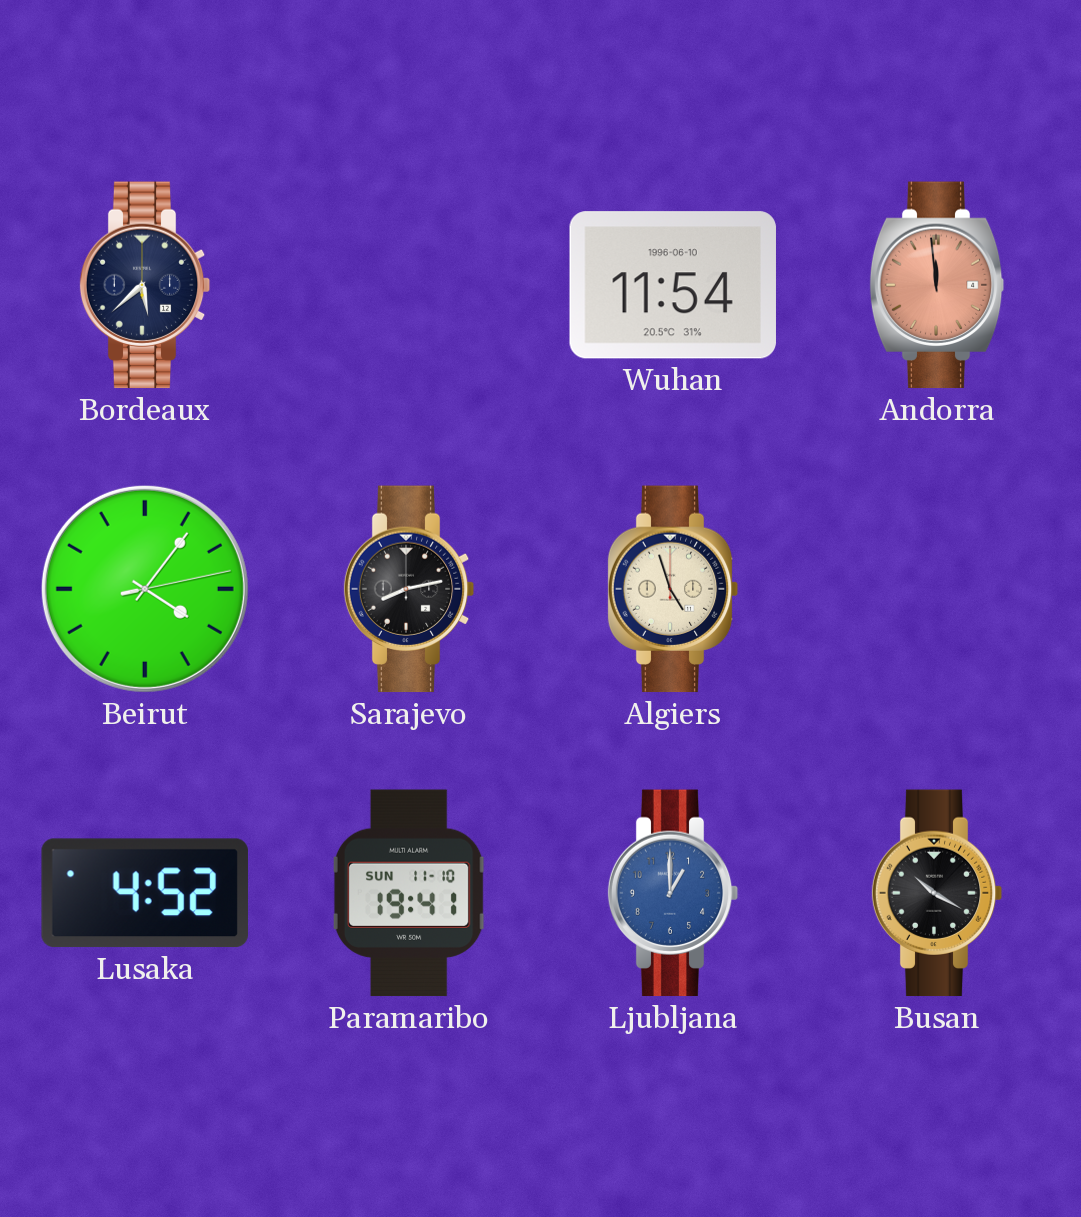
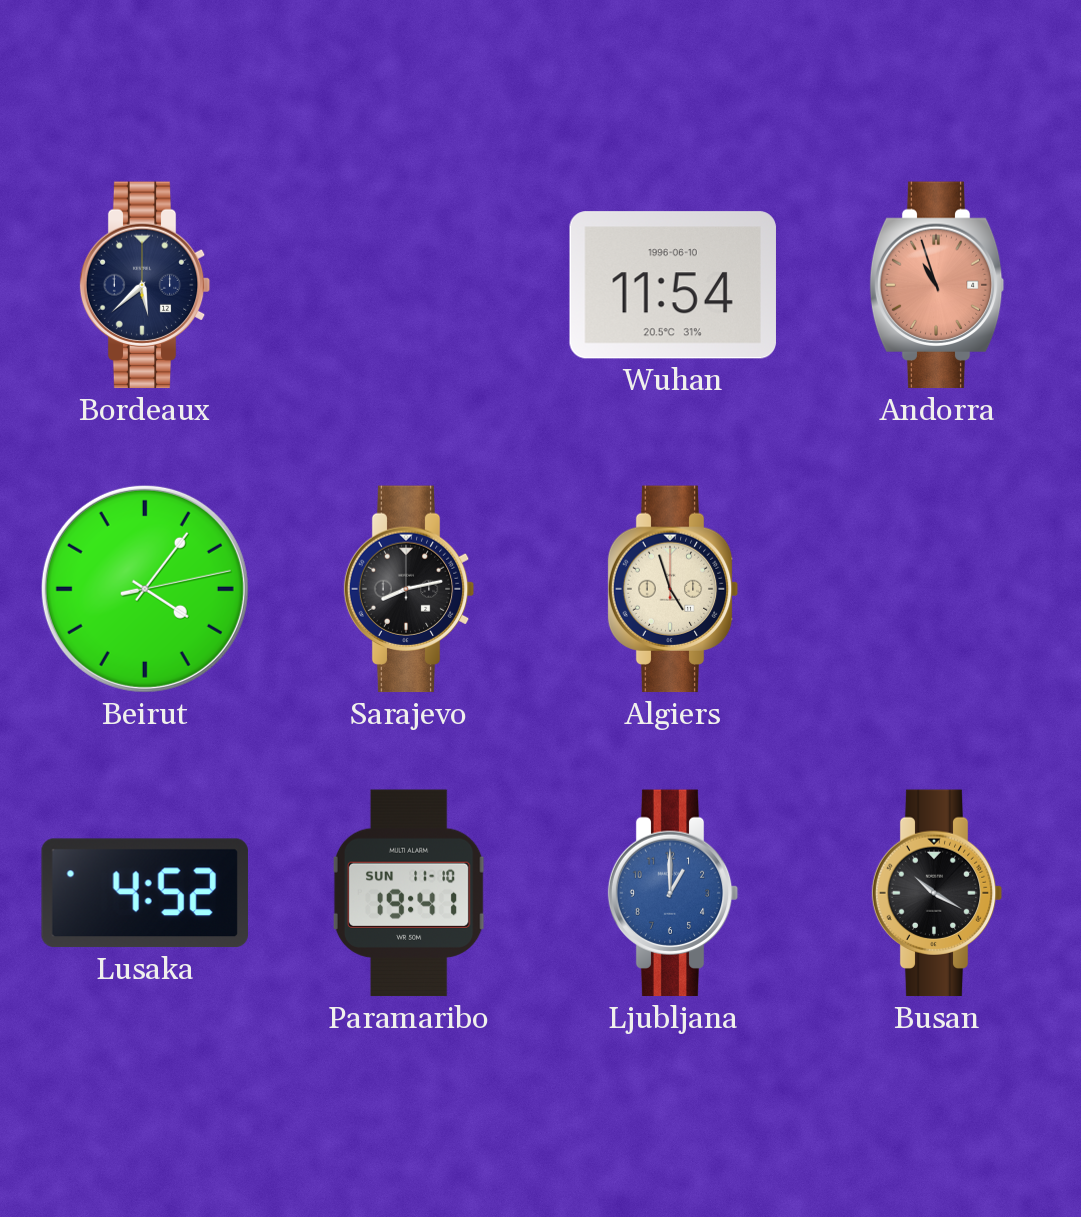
Andorra: 11:59 -> 10:57 (937, 285)
